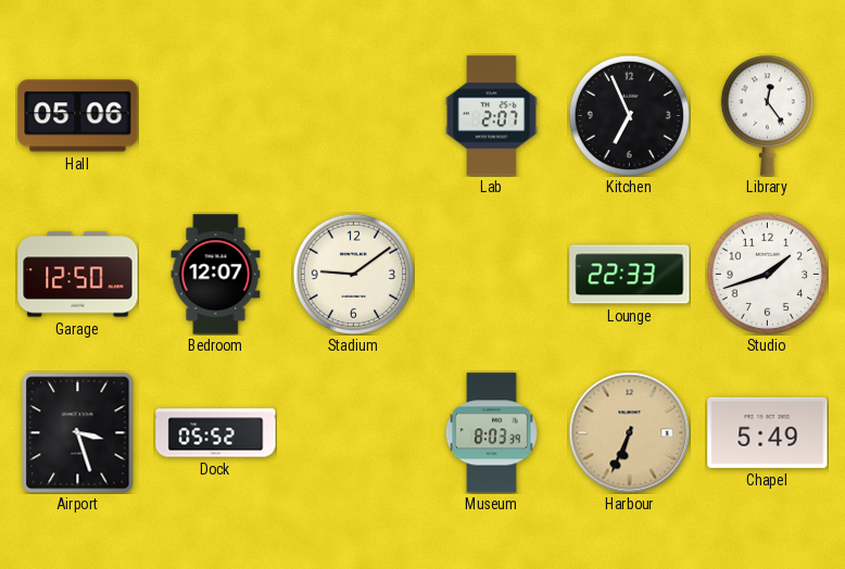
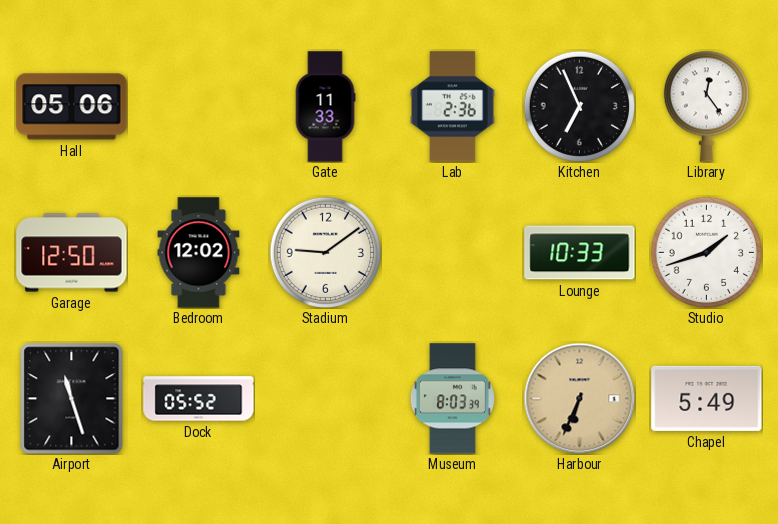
Gate: none -> 11:33 (325, 107)
Lab: 2:07 -> 2:36 (453, 107)
Bedroom: 12:07 -> 12:02 (199, 253)
Lounge: 22:33 -> 10:33 (580, 253)
Airport: 3:27 -> 11:27 (72, 399)
